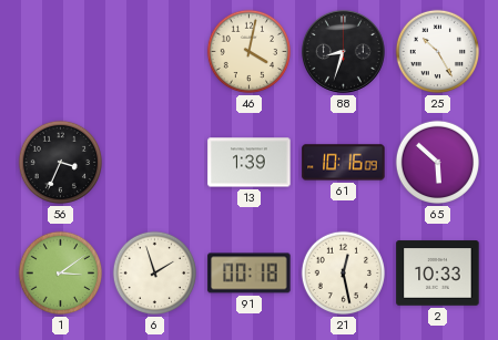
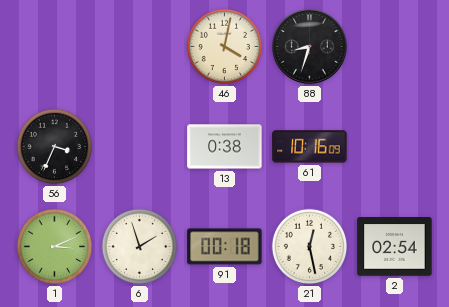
25: 10:25 -> none (438, 52)
13: 1:39 -> 0:38 (225, 147)
65: 5:52 -> none (438, 163)
1: 3:09 -> 3:11 (55, 247)
2: 10:33 -> 02:54 (395, 247)
